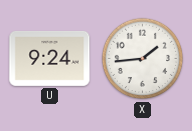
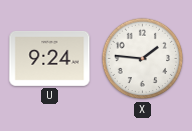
X: 1:44 -> 1:46 (143, 59)
